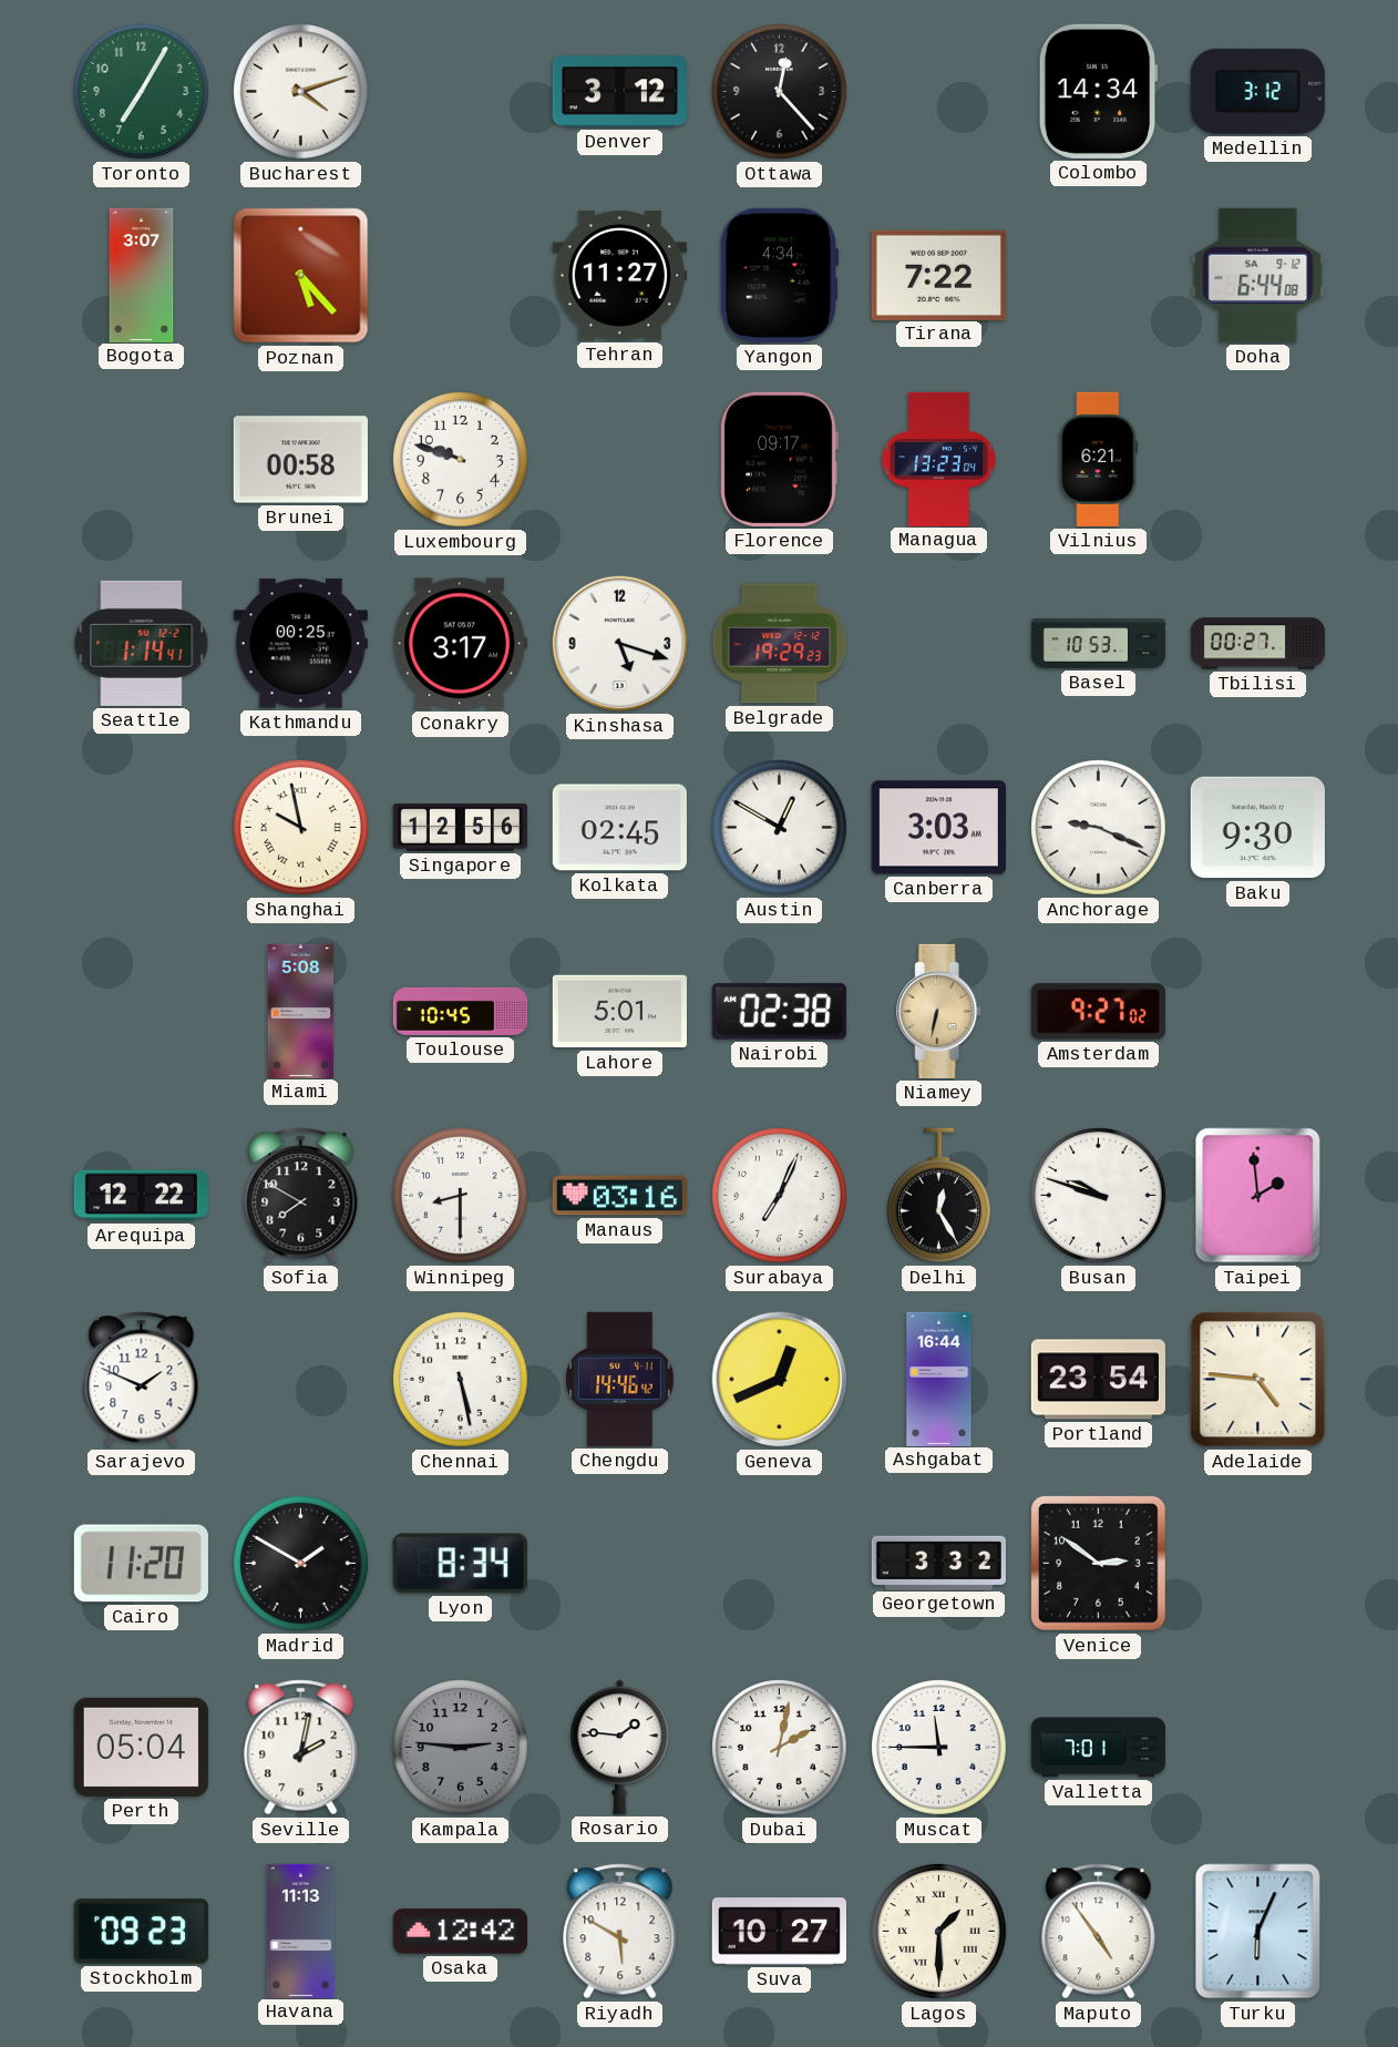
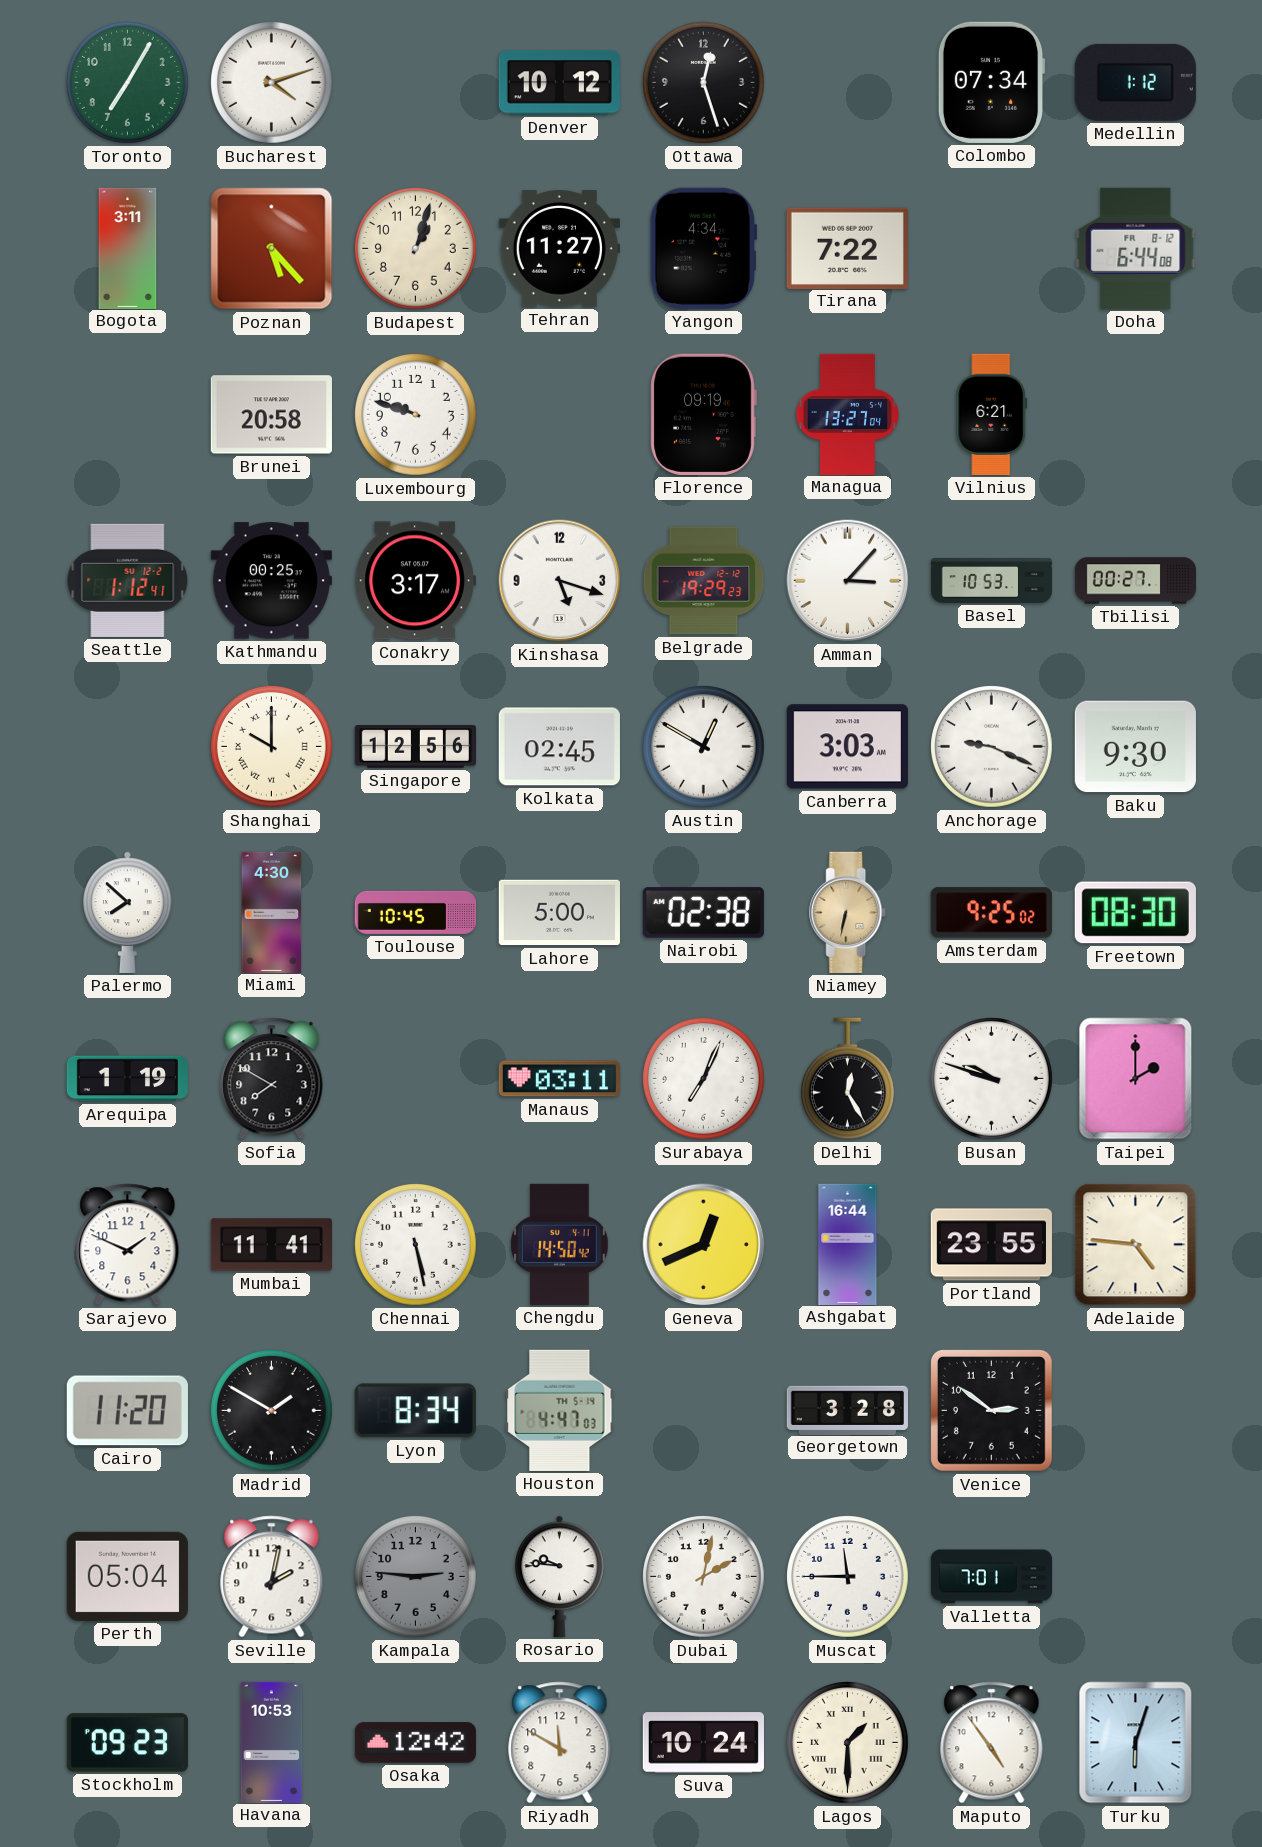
Denver: 3:12 -> 10:12 (559, 83)
Ottawa: 12:23 -> 12:27 (704, 83)
Colombo: 14:34 -> 07:34 (991, 82)
Medellin: 3:12 -> 1:12 (1135, 82)
Bogota: 3:07 -> 3:11 (128, 248)
Budapest: none -> 1:03 (416, 249)
Doha date: SA 9-12 -> FR 8-12 (1136, 248)
Brunei: 00:58 -> 20:58 (271, 415)
Florence: 09:17 -> 09:19 (703, 414)
Managua: 13:23 -> 13:27 (848, 414)
Seattle: 1:14 -> 1:12 (128, 580)
Amman: none -> 3:07 (848, 581)
Shanghai: 9:58 -> 10:00 (272, 747)
Palermo: none -> 7:52 (128, 912)
Miami: 5:08 -> 4:30 (272, 912)
Lahore: 5:01 -> 5:00 (559, 913)
Amsterdam: 9:27 -> 9:25 (991, 913)
Freetown: none -> 08:30 (1135, 913)
Arequipa: 12:22 -> 1:19 (127, 1079)
Winnipeg: 8:30 -> none (461, 1196)
Manaus: 03:16 -> 03:11 (559, 1079)
Taipei: 1:59 -> 2:00 (1136, 1079)
Mumbai: none -> 11:41 (271, 1245)
Chengdu: 14:46 -> 14:50 (560, 1244)
Portland: 23:54 -> 23:55 (991, 1245)
Houston: none -> 4:47 (560, 1410)
Georgetown: 3:32 -> 3:28 (847, 1410)
Rosario: 1:46 -> 9:46 (560, 1576)
Havana: 11:13 -> 10:53 (272, 1742)
Riyadh: 5:50 -> 11:50 (560, 1743)
Suva: 10:27 -> 10:24 (703, 1743)
Turku: 6:04 -> 6:03 (1136, 1743)
